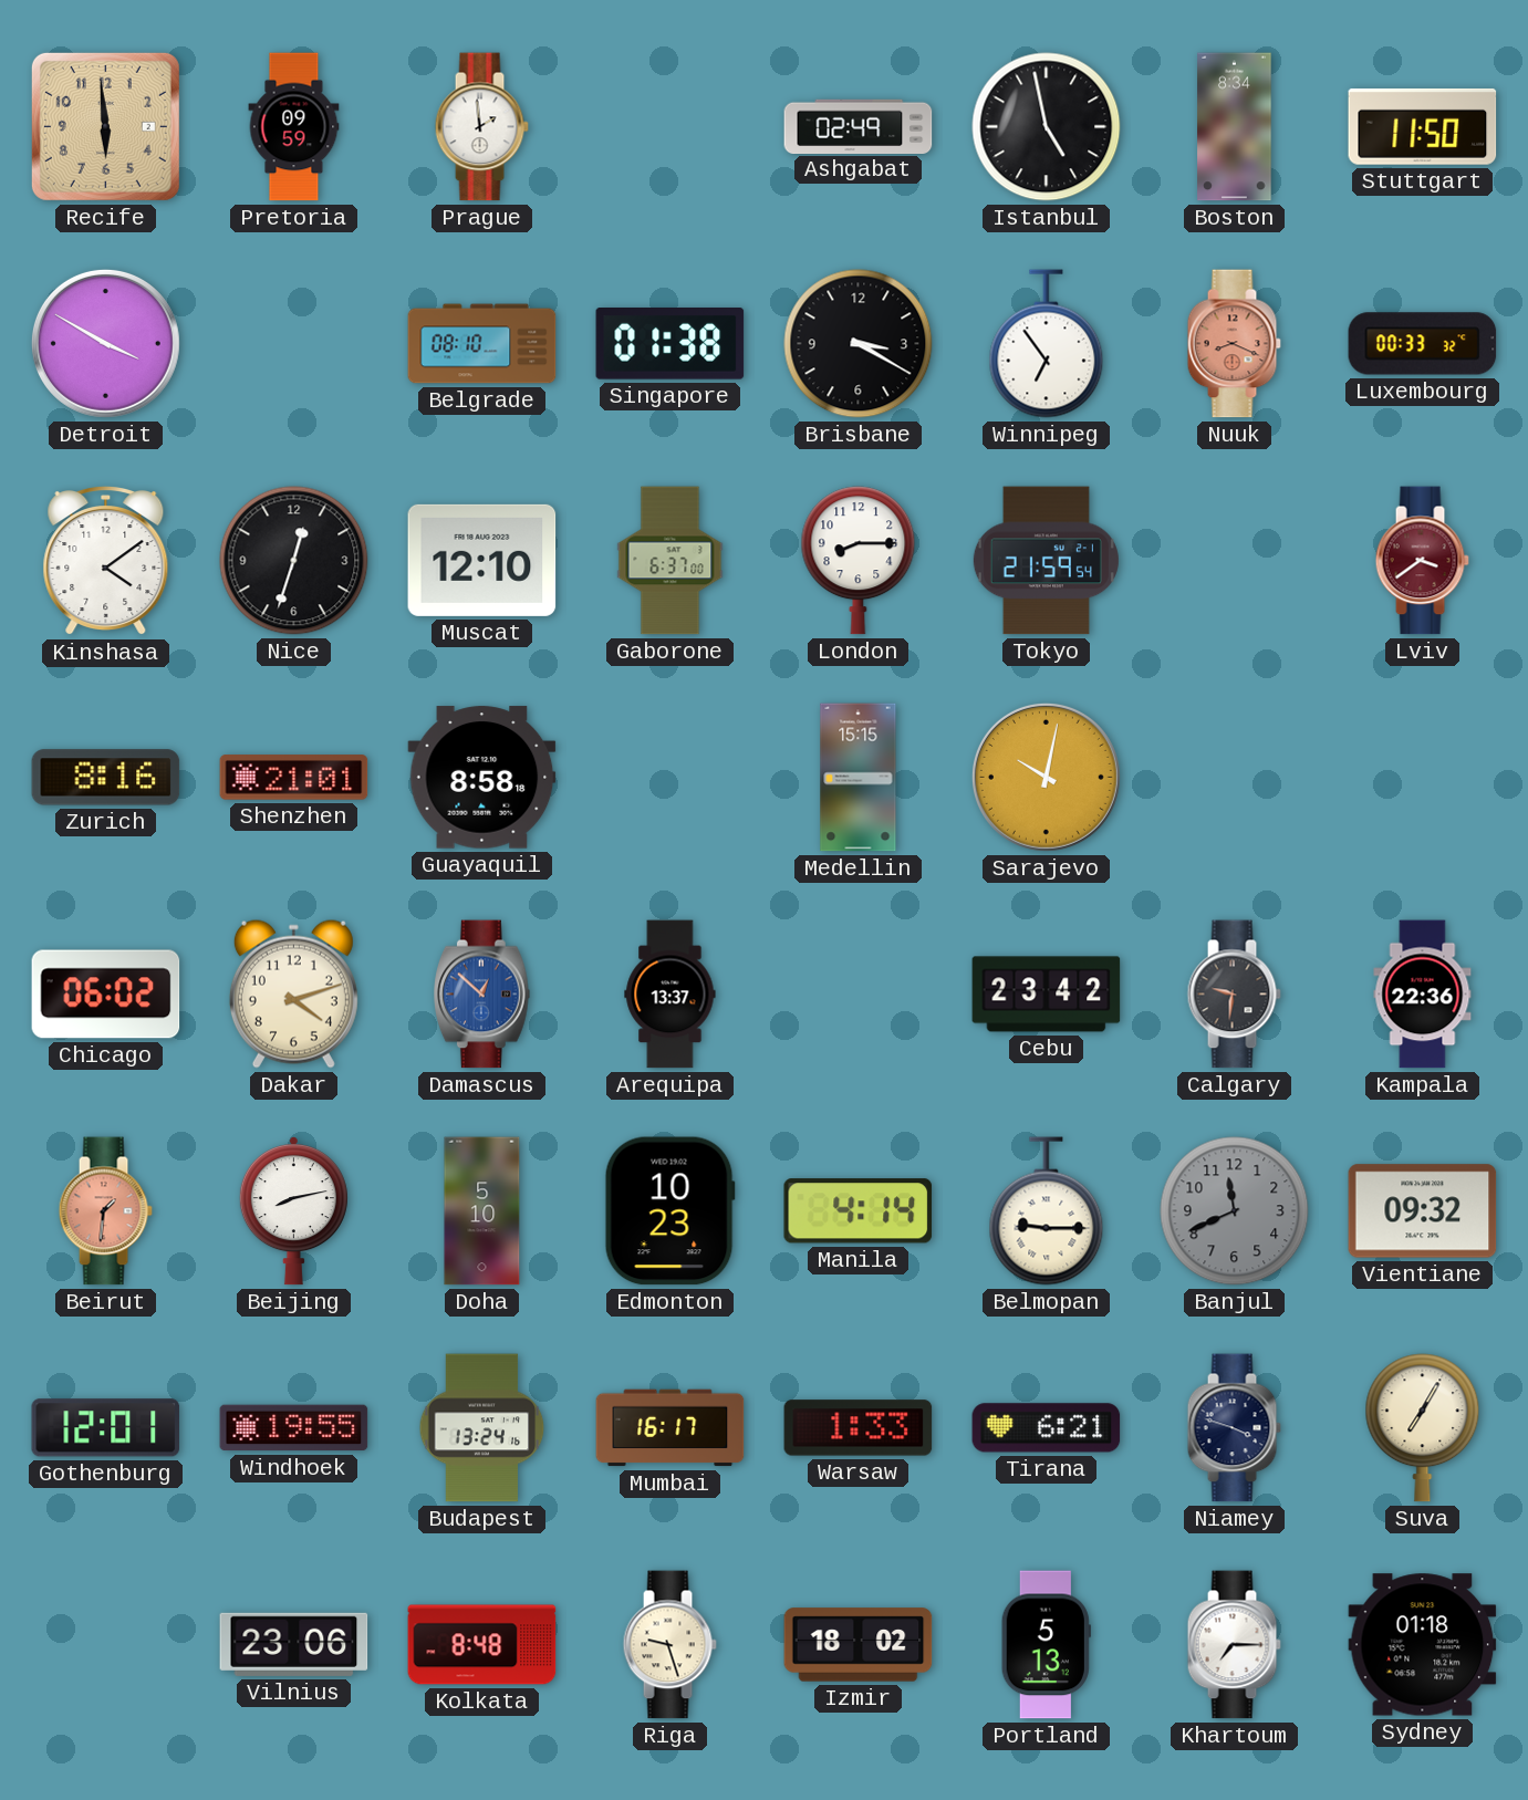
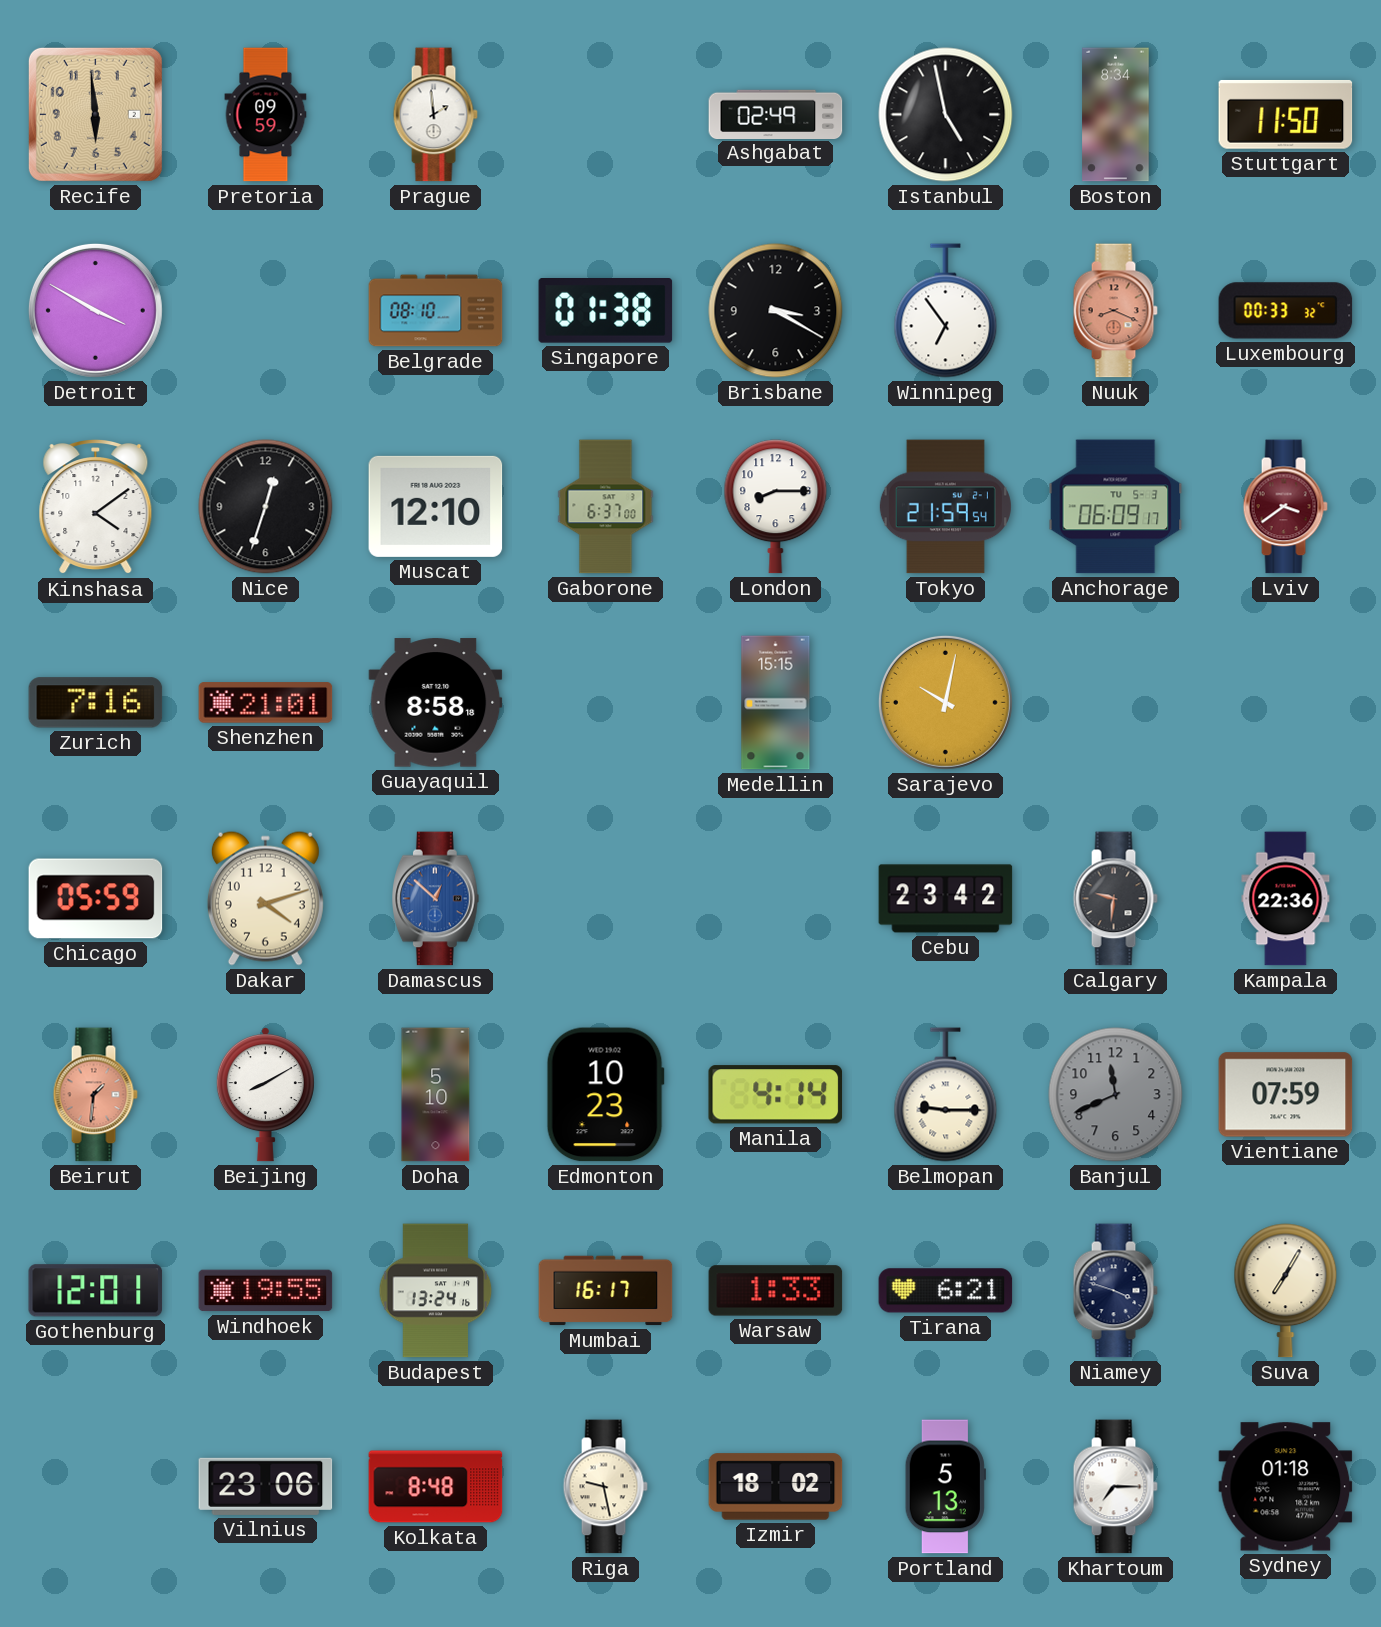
Anchorage: none -> 06:09 (1116, 507)
Zurich: 8:16 -> 7:16 (96, 703)
Chicago: 06:02 -> 05:59 (96, 899)
Arequipa: 13:37 -> none (671, 995)
Beijing: 8:13 -> 8:10 (265, 1095)
Vientiane: 09:32 -> 07:59 (1286, 1095)
Riga: 9:27 -> 9:28 (605, 1487)
